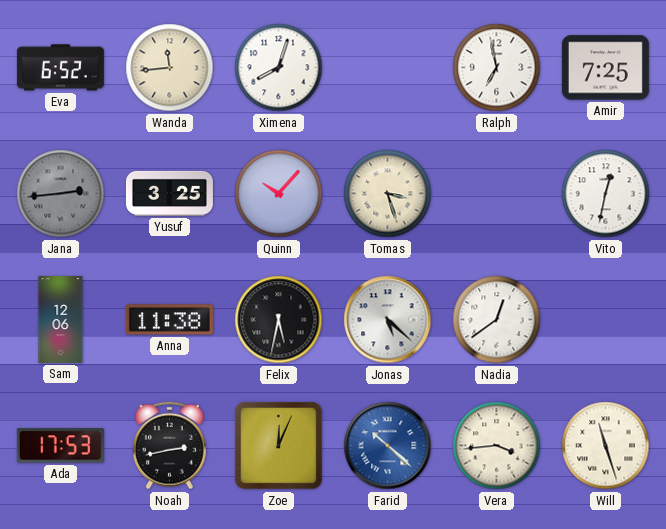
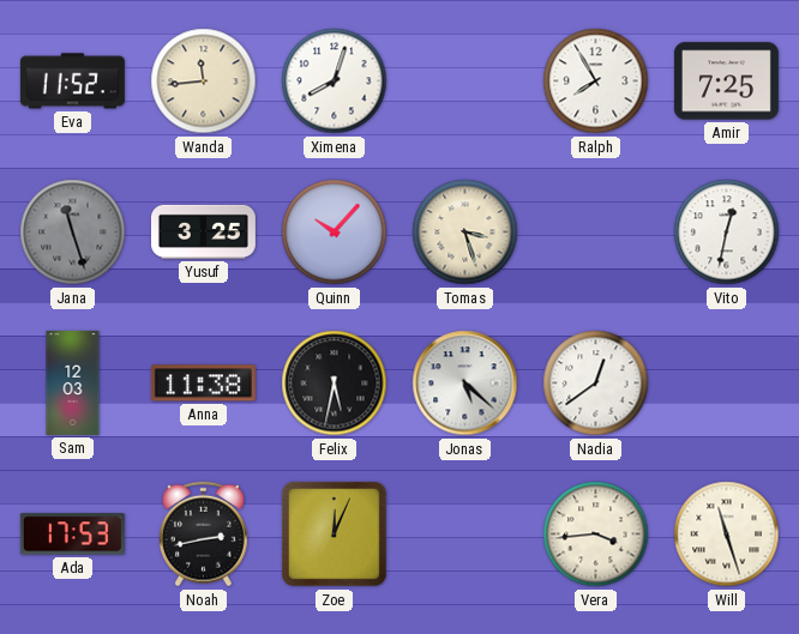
Eva: 6:52 -> 11:52 (72, 81)
Ralph: 6:58 -> 7:55 (596, 81)
Jana: 2:44 -> 11:27 (73, 233)
Sam: 12:06 -> 12:03 (73, 382)
Farid: 10:22 -> none (388, 446)
